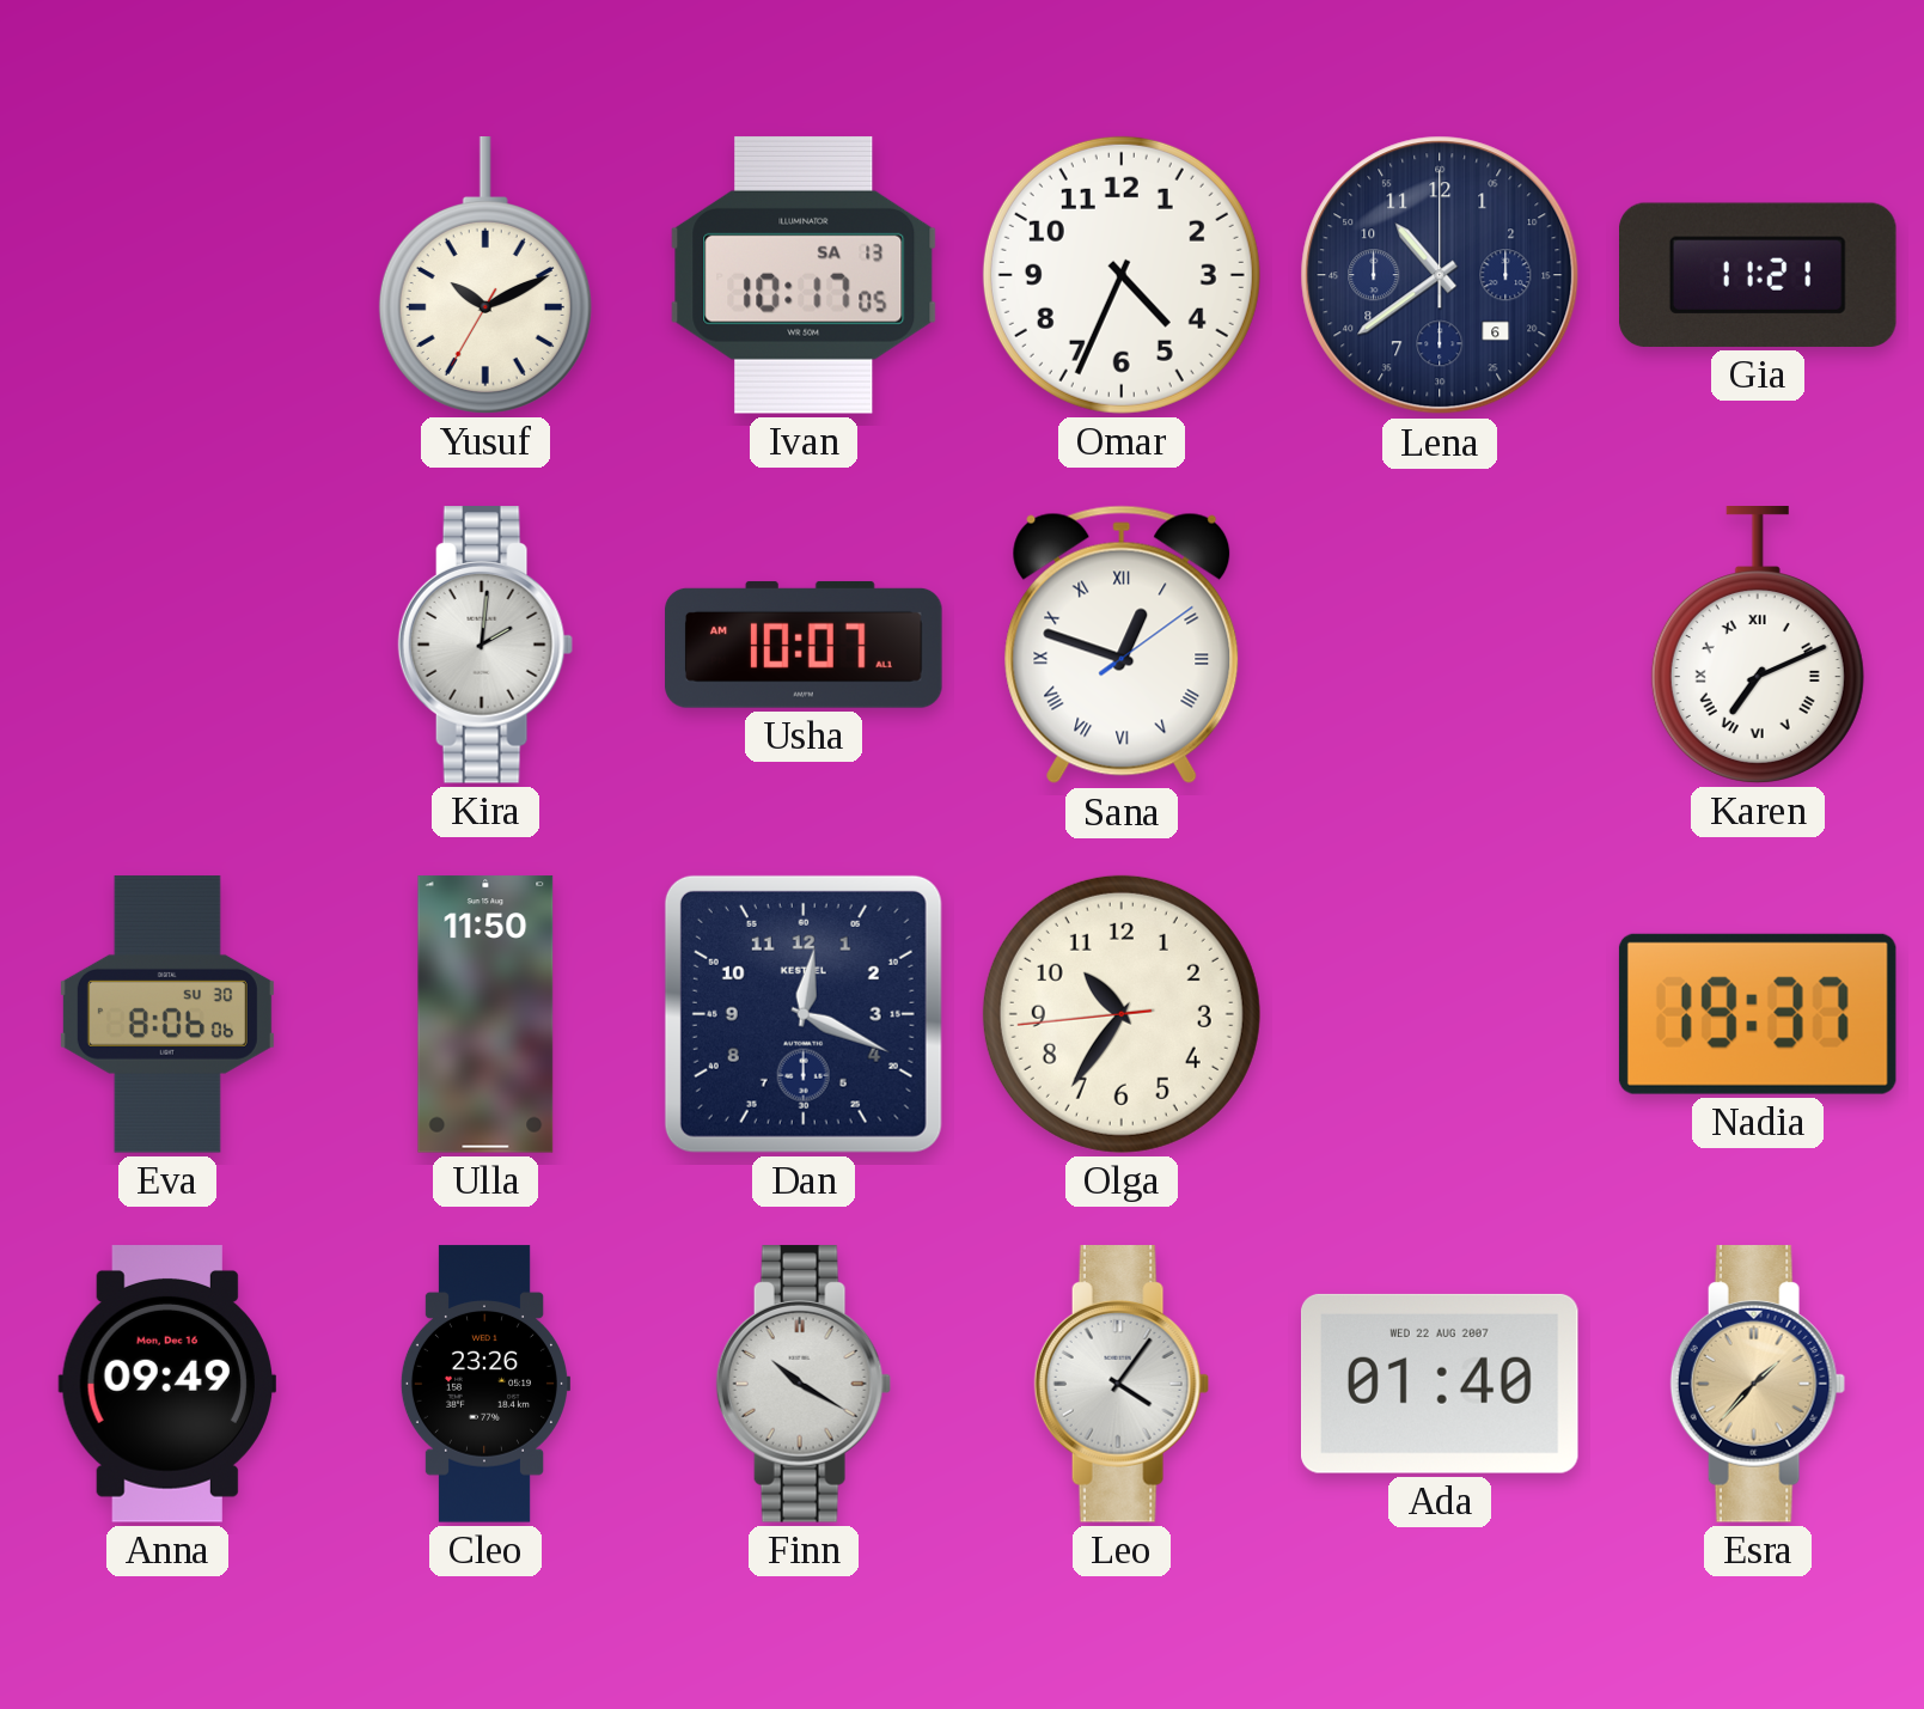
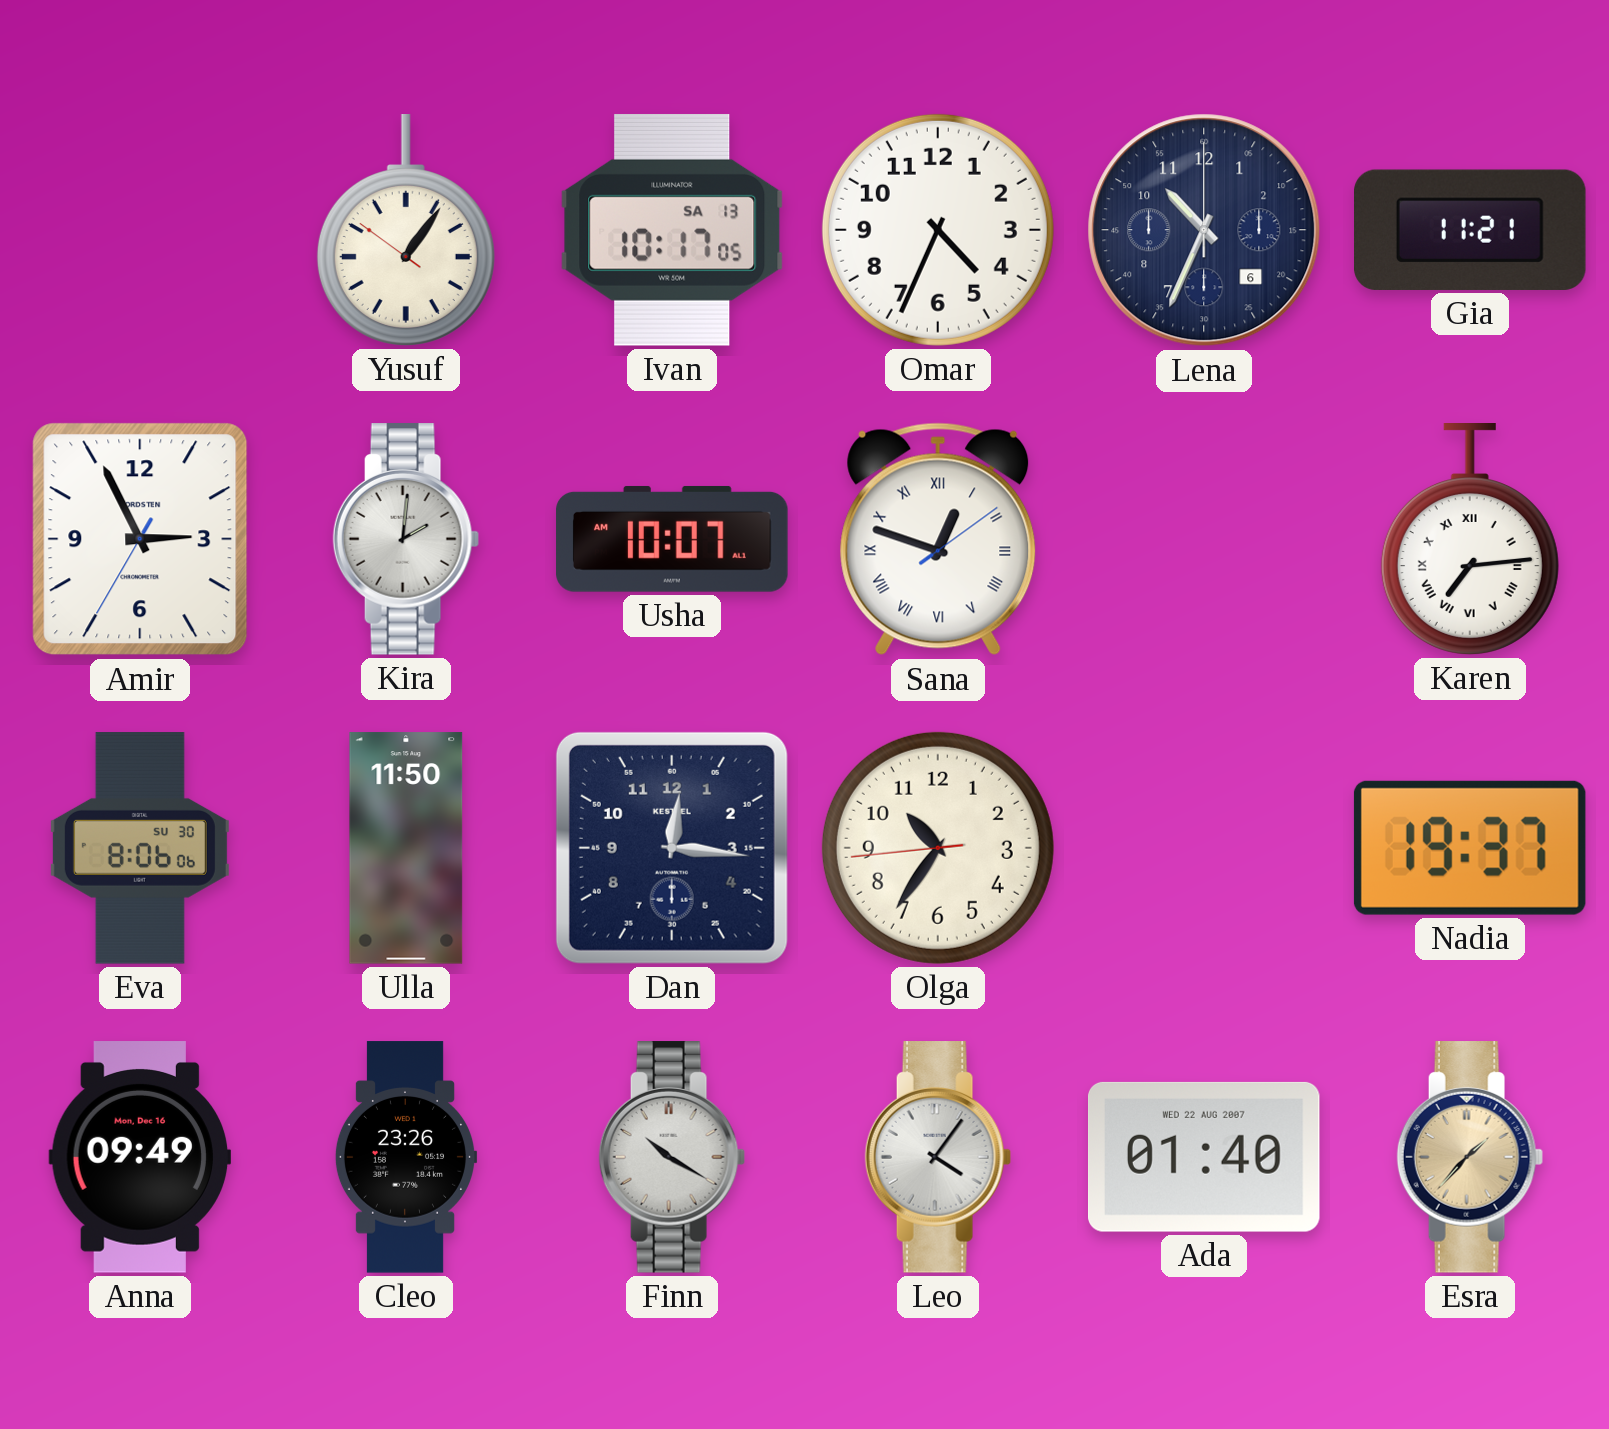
Yusuf: 10:10 -> 1:05 (406, 231)
Lena: 10:39 -> 10:34 (1204, 230)
Amir: none -> 2:55 (140, 539)
Karen: 7:11 -> 7:14 (1470, 540)
Dan: 12:19 -> 12:16 (672, 848)
